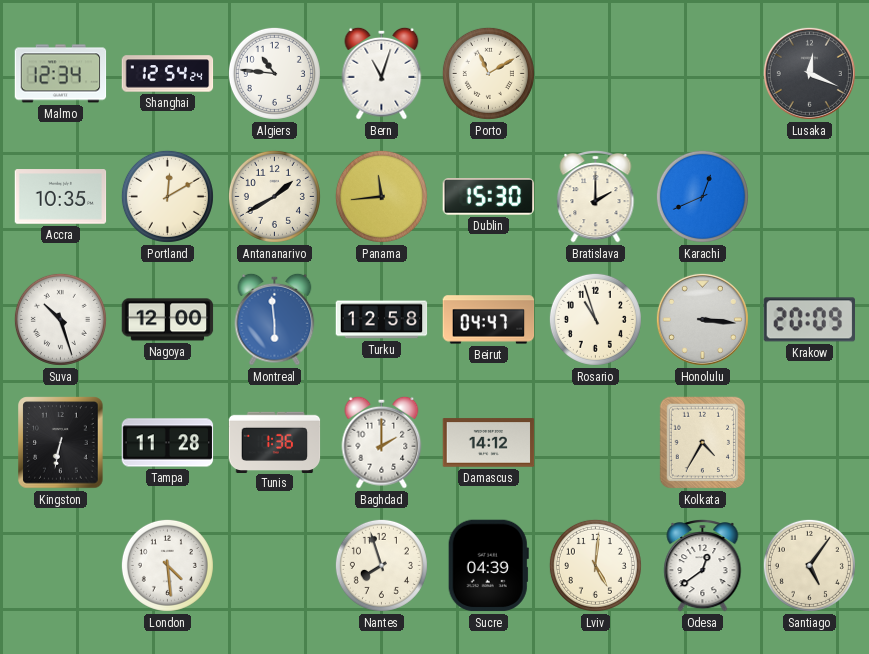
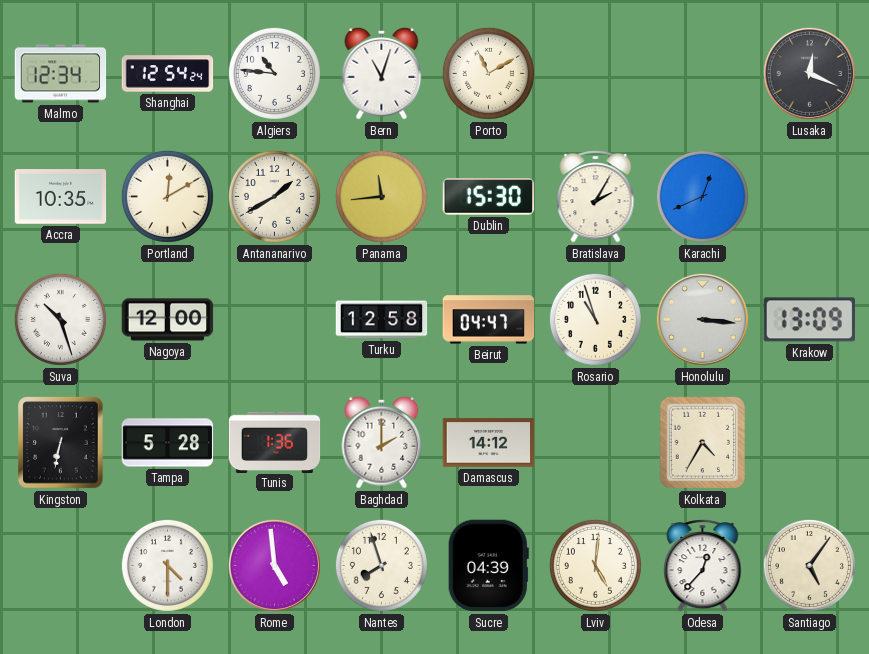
Bratislava: 2:00 -> 2:05 (596, 197)
Montreal: 5:59 -> none (275, 319)
Krakow: 20:09 -> 13:09 (809, 320)
Tampa: 11:28 -> 5:28 (168, 443)
London: 4:29 -> 4:30 (167, 565)
Rome: none -> 4:59 (274, 565)
Odesa: 12:39 -> 12:37 (703, 566)
